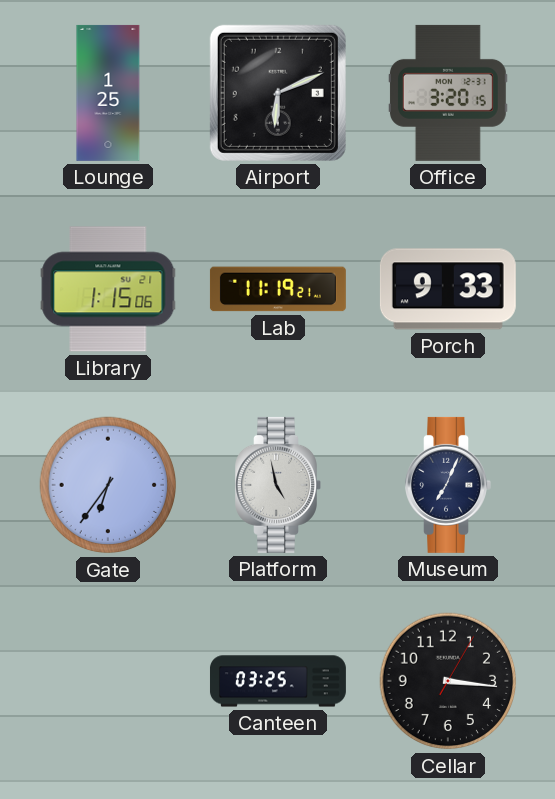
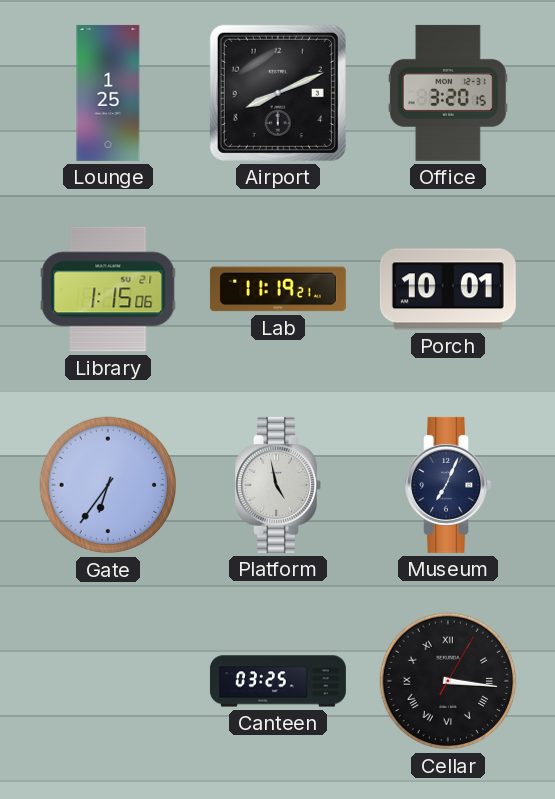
Airport: 6:11 -> 8:11 (278, 93)
Porch: 9:33 -> 10:01 (448, 289)
Cellar numerals: Arabic -> Roman (448, 681)
